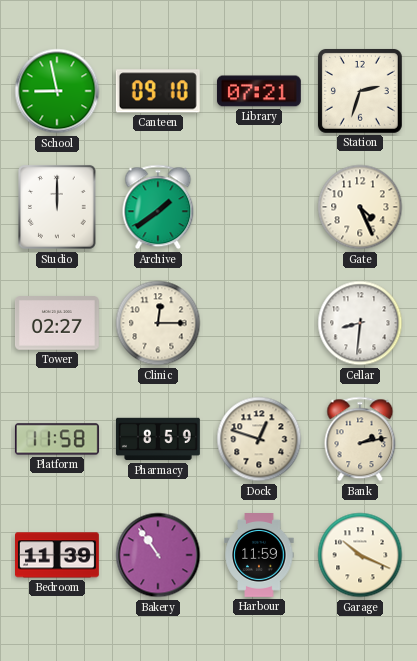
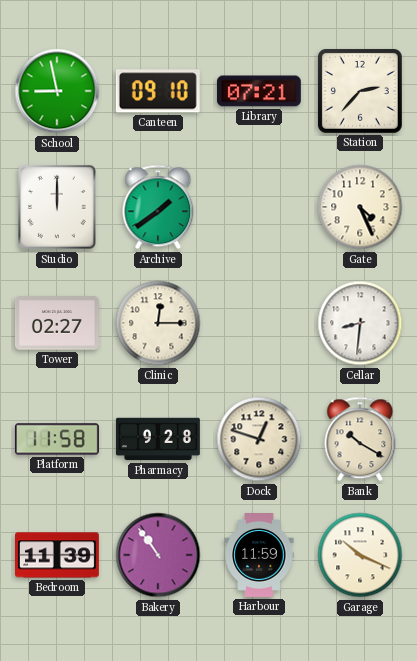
Station: 2:33 -> 2:37 (360, 91)
Pharmacy: 8:59 -> 9:28 (158, 439)
Bank: 2:13 -> 10:20 (360, 439)
